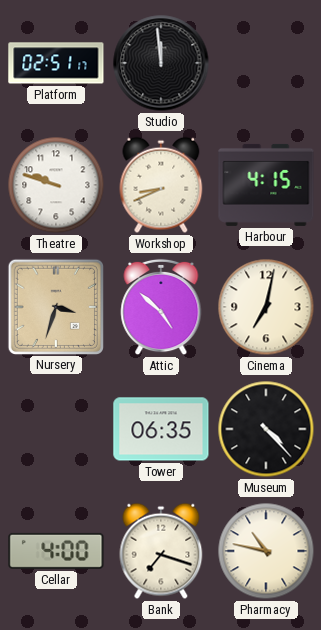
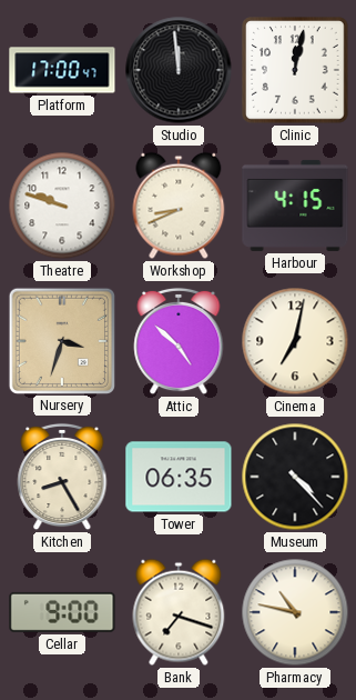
Platform: 02:51 -> 17:00 (62, 70)
Clinic: none -> 12:02 (295, 70)
Kitchen: none -> 8:25 (62, 477)
Cellar: 4:00 -> 9:00 (62, 612)
